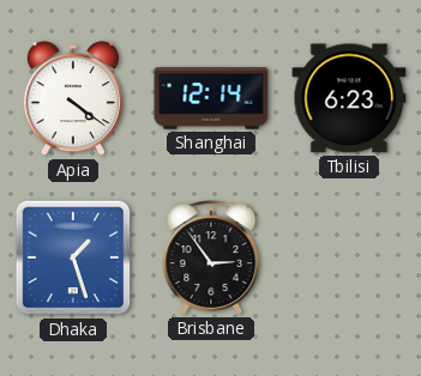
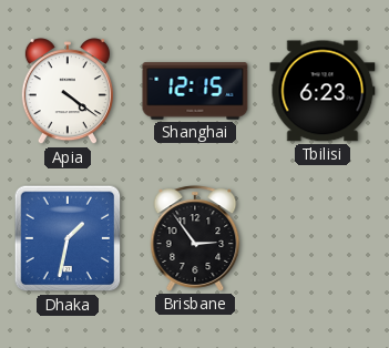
Shanghai: 12:14 -> 12:15 (195, 91)
Dhaka: 1:27 -> 1:32 (68, 238)
